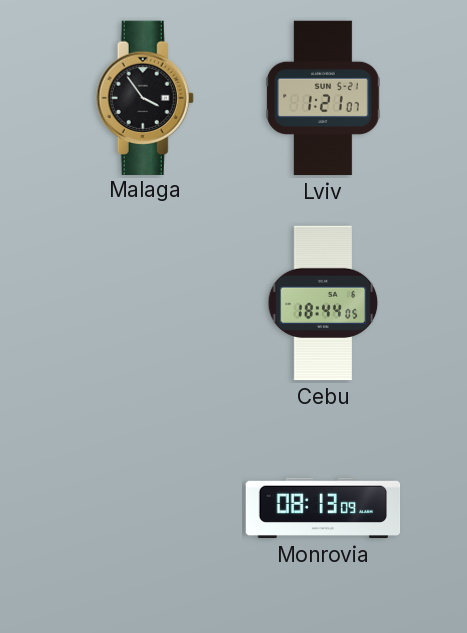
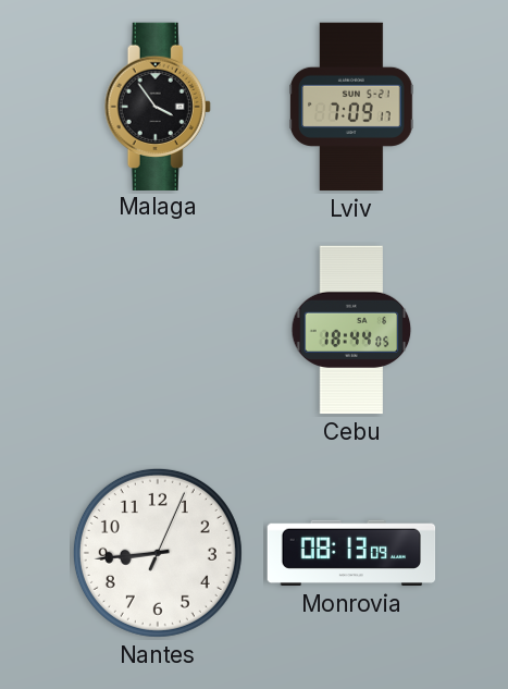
Lviv: 1:21 -> 7:09 (351, 107)
Nantes: none -> 8:44 (158, 553)
